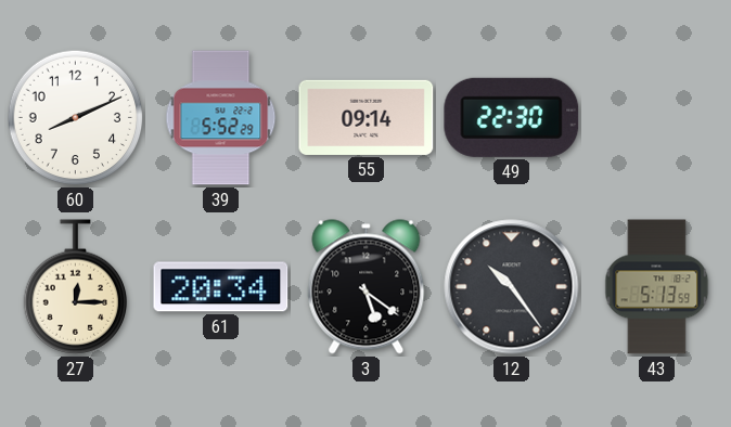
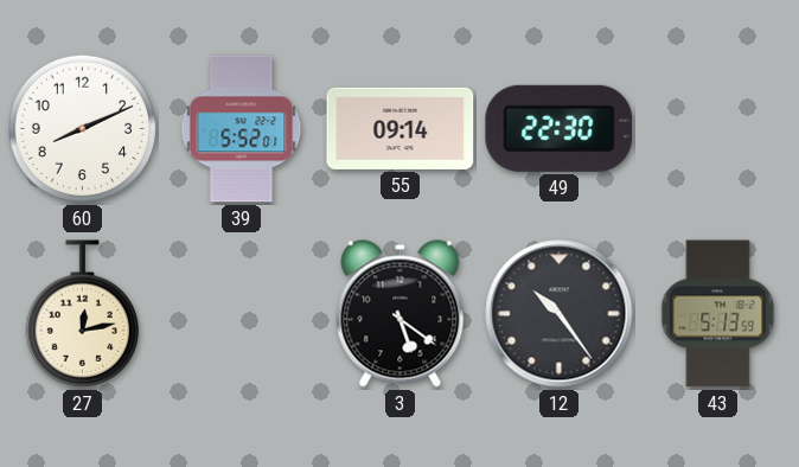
39: 5:52:29 -> 5:52:01 (242, 129)
27: 12:15 -> 12:13 (83, 314)
61: 20:34 -> none (221, 287)
